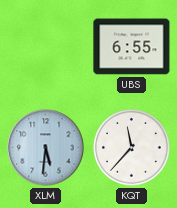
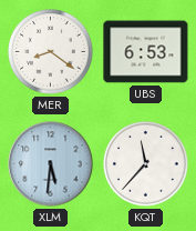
MER: none -> 8:21 (51, 52)
UBS: 6:55 -> 6:53 (146, 52)
